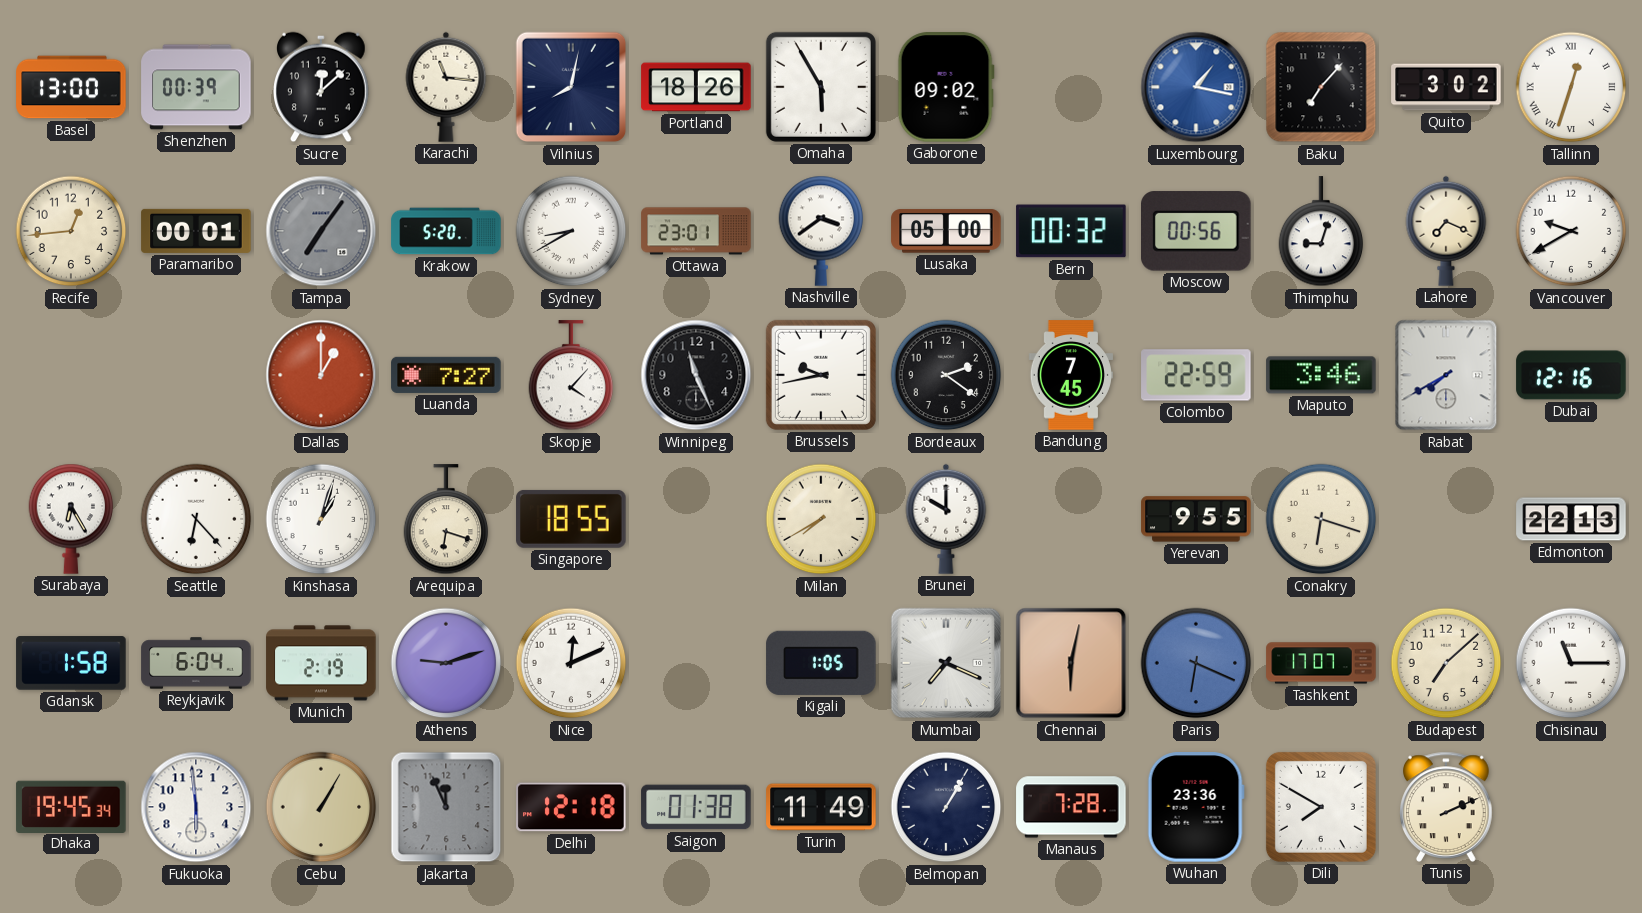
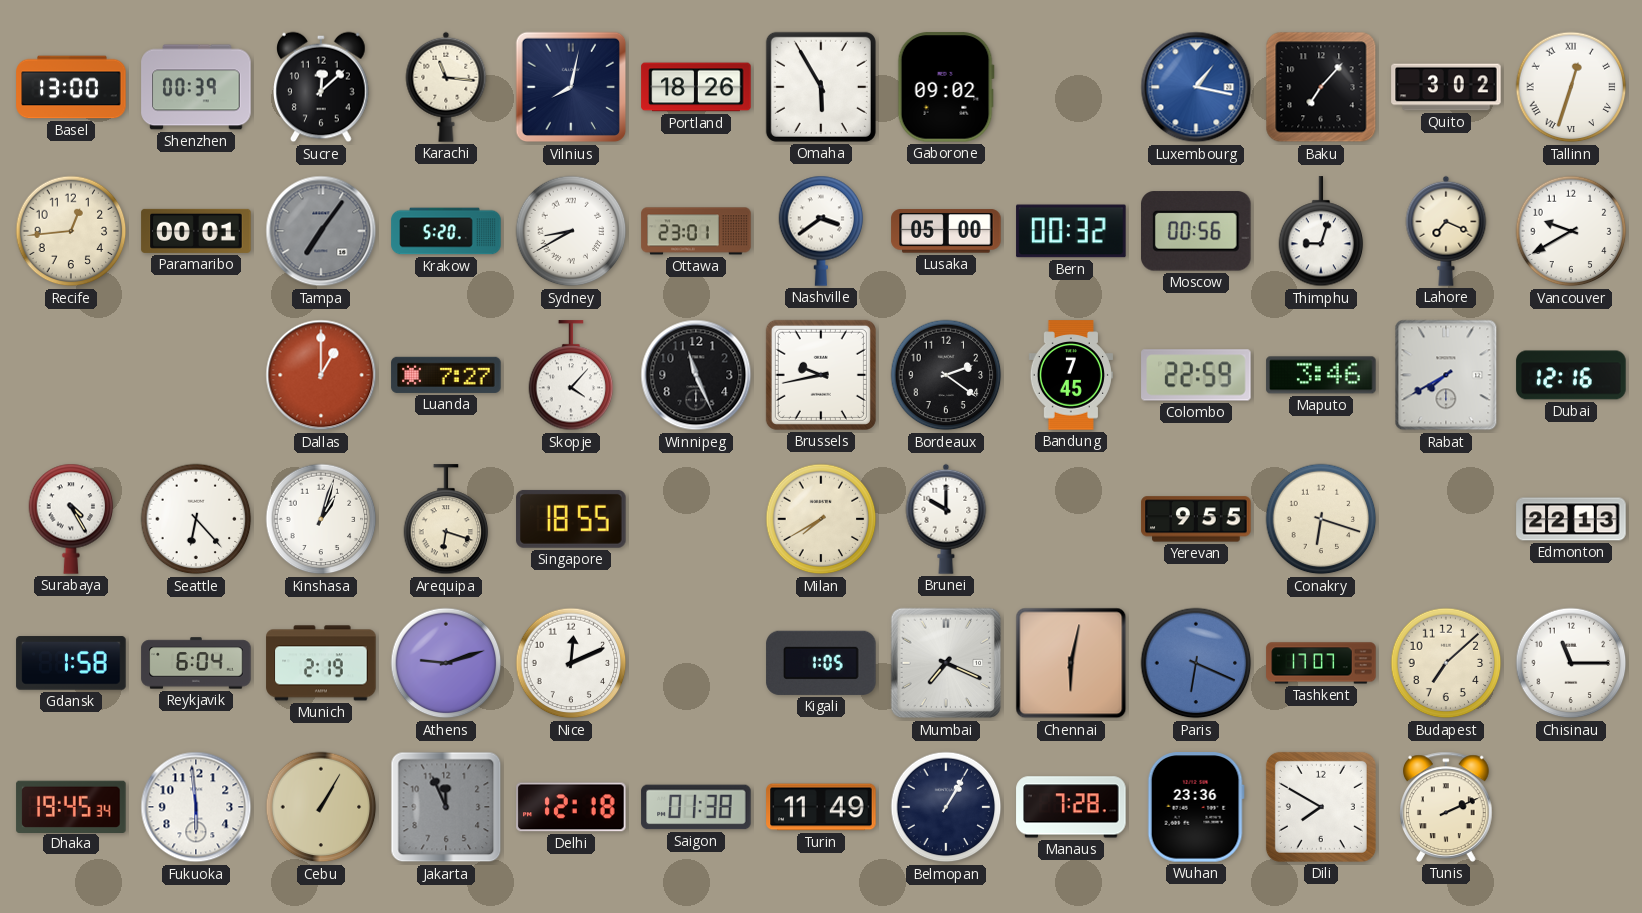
Surabaya: 6:25 -> 4:25 (71, 519)
